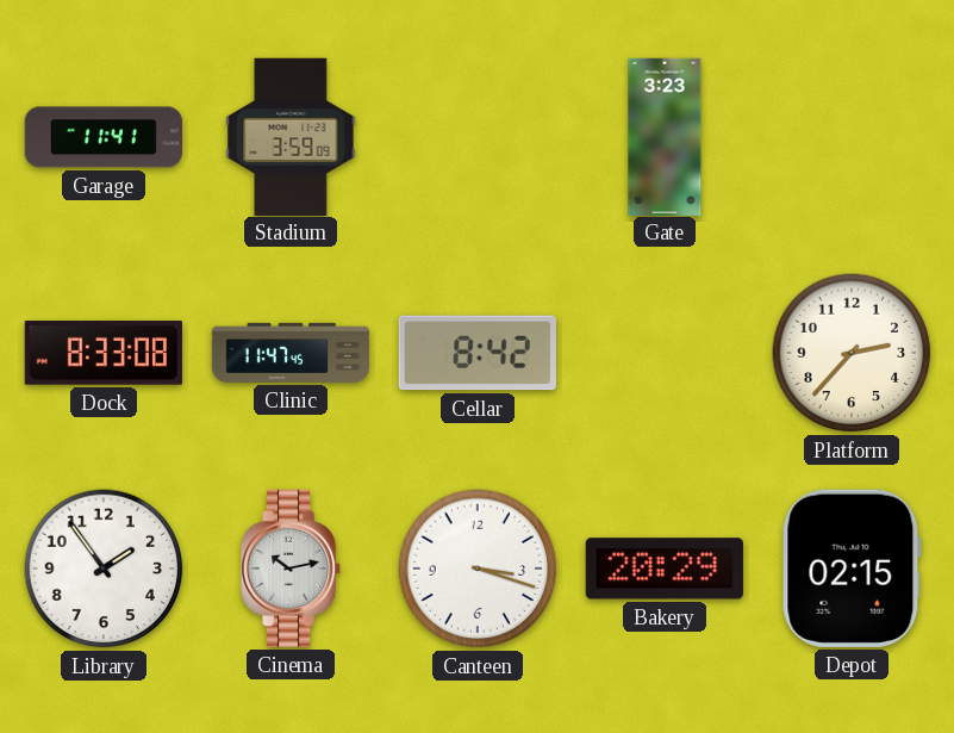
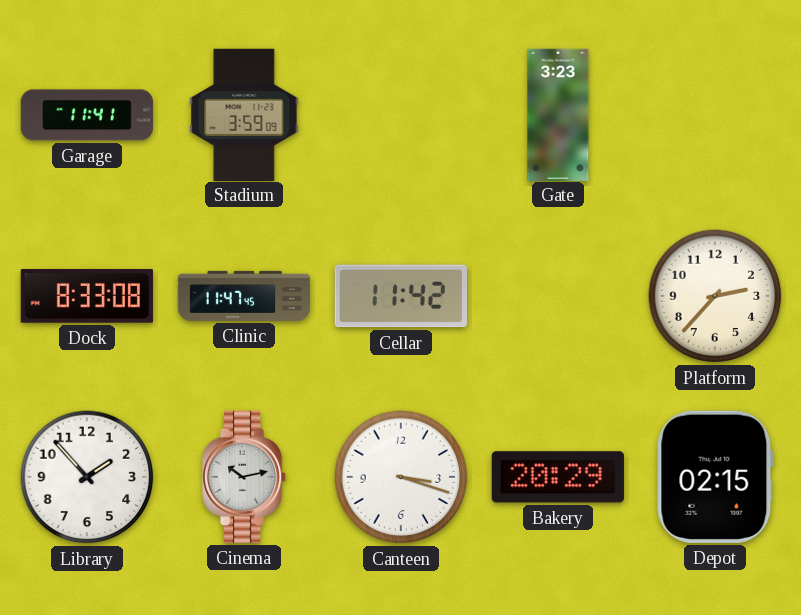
Cellar: 8:42 -> 11:42 (401, 296)
Library: 1:54 -> 1:53 (87, 477)
